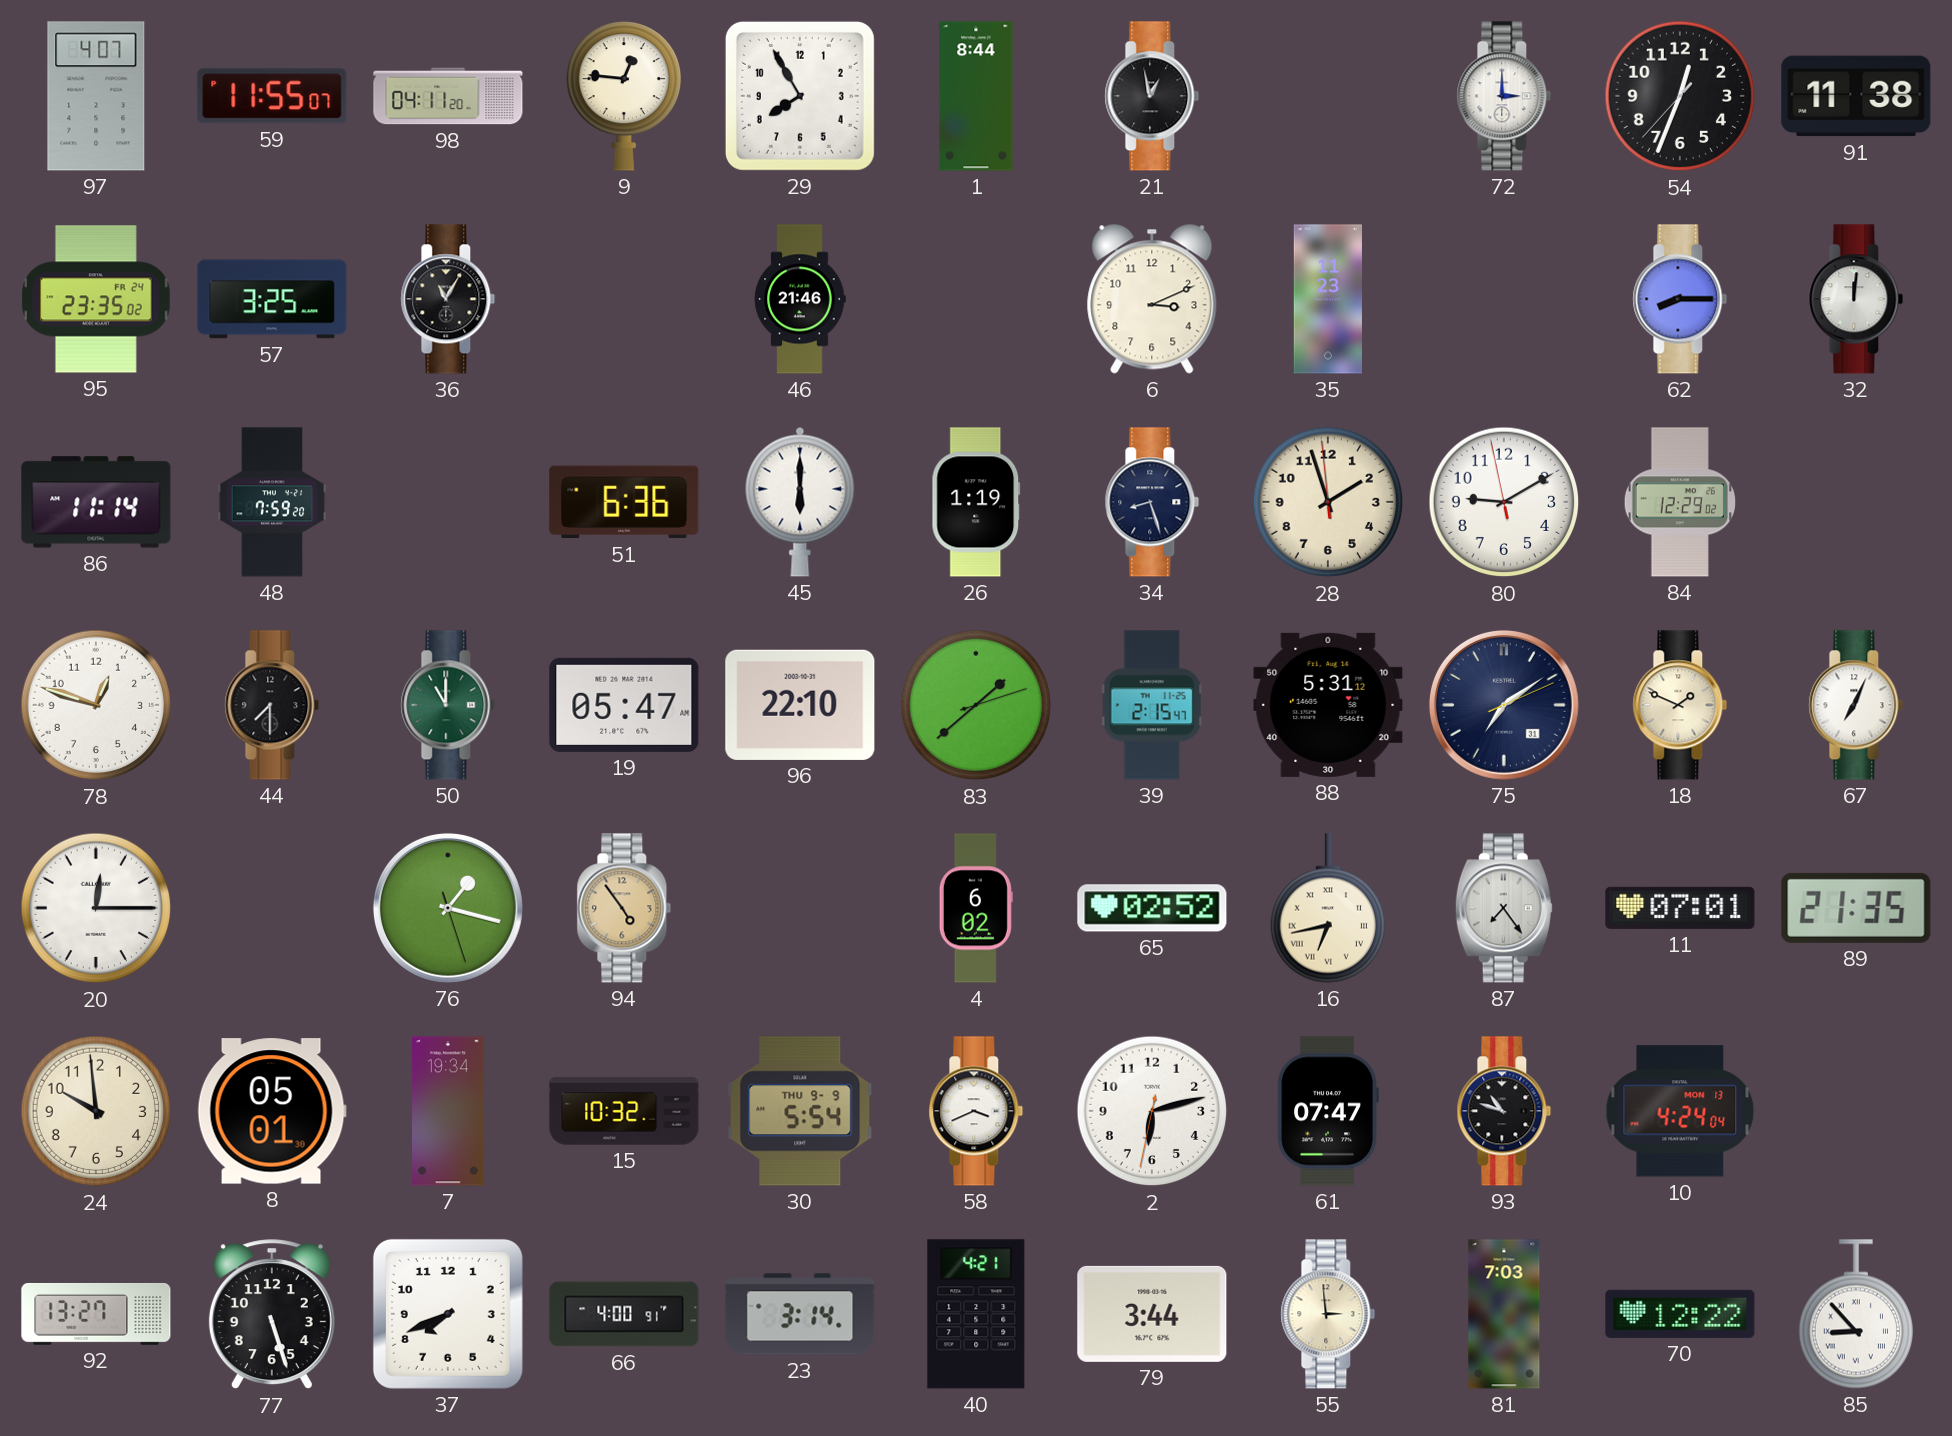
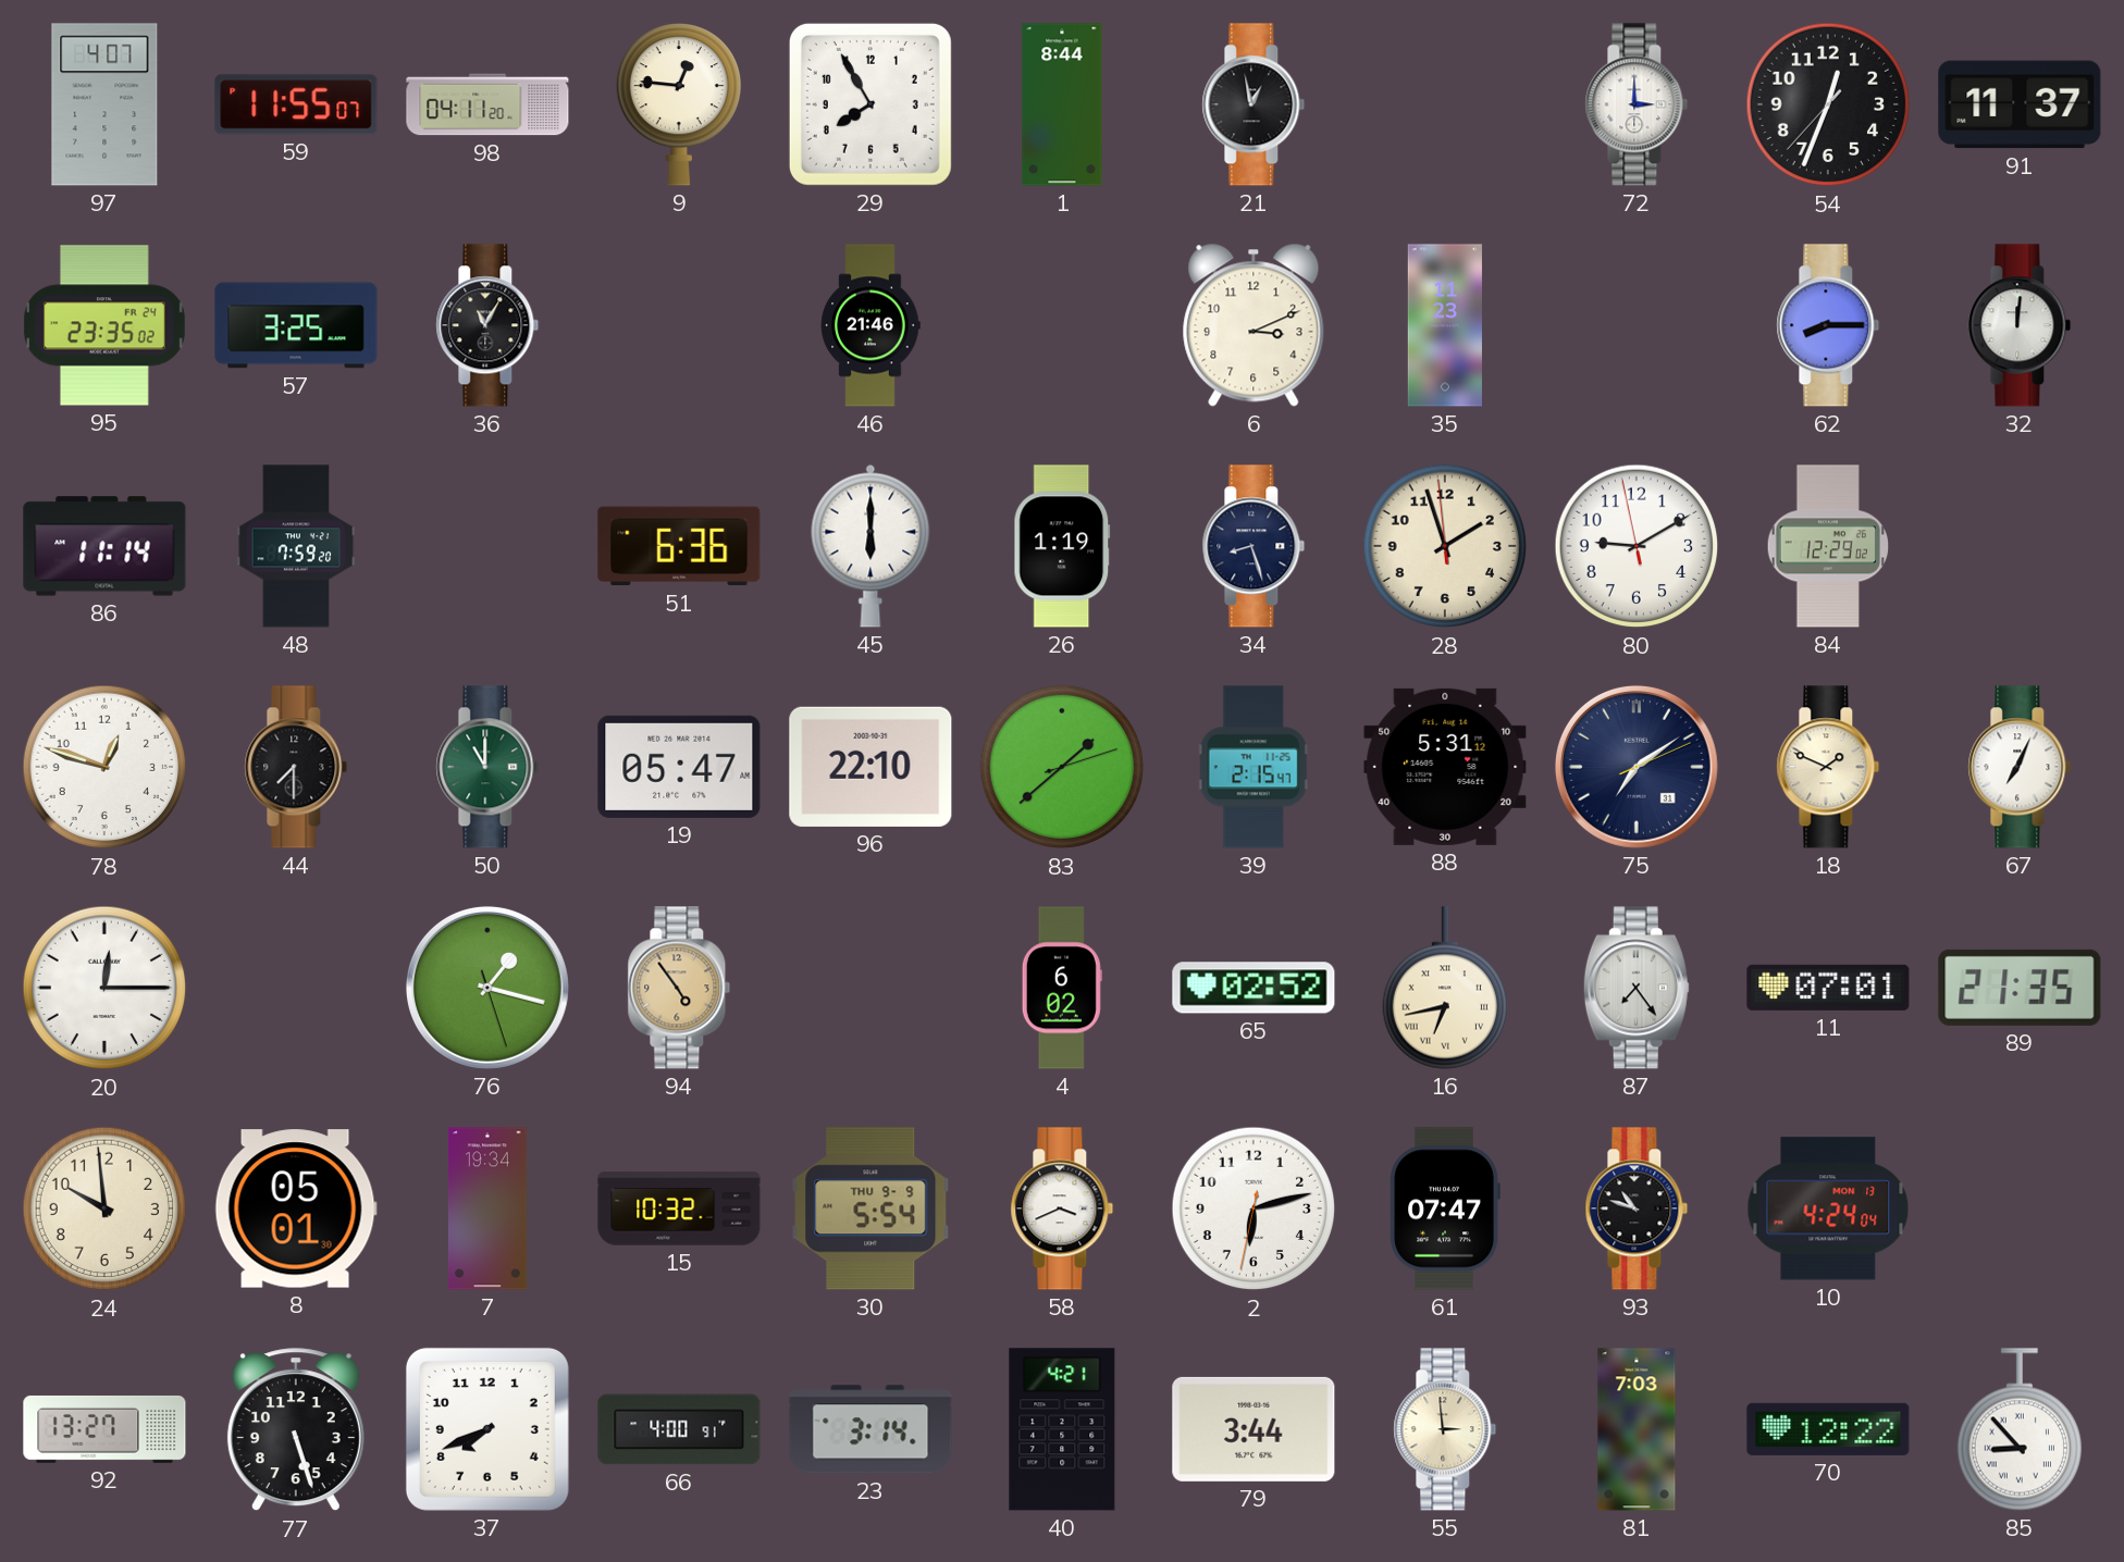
91: 11:38 -> 11:37 (2020, 104)
